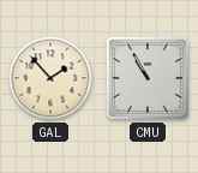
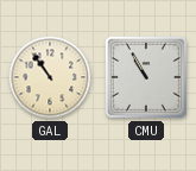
GAL: 1:53 -> 10:54 (50, 77)
